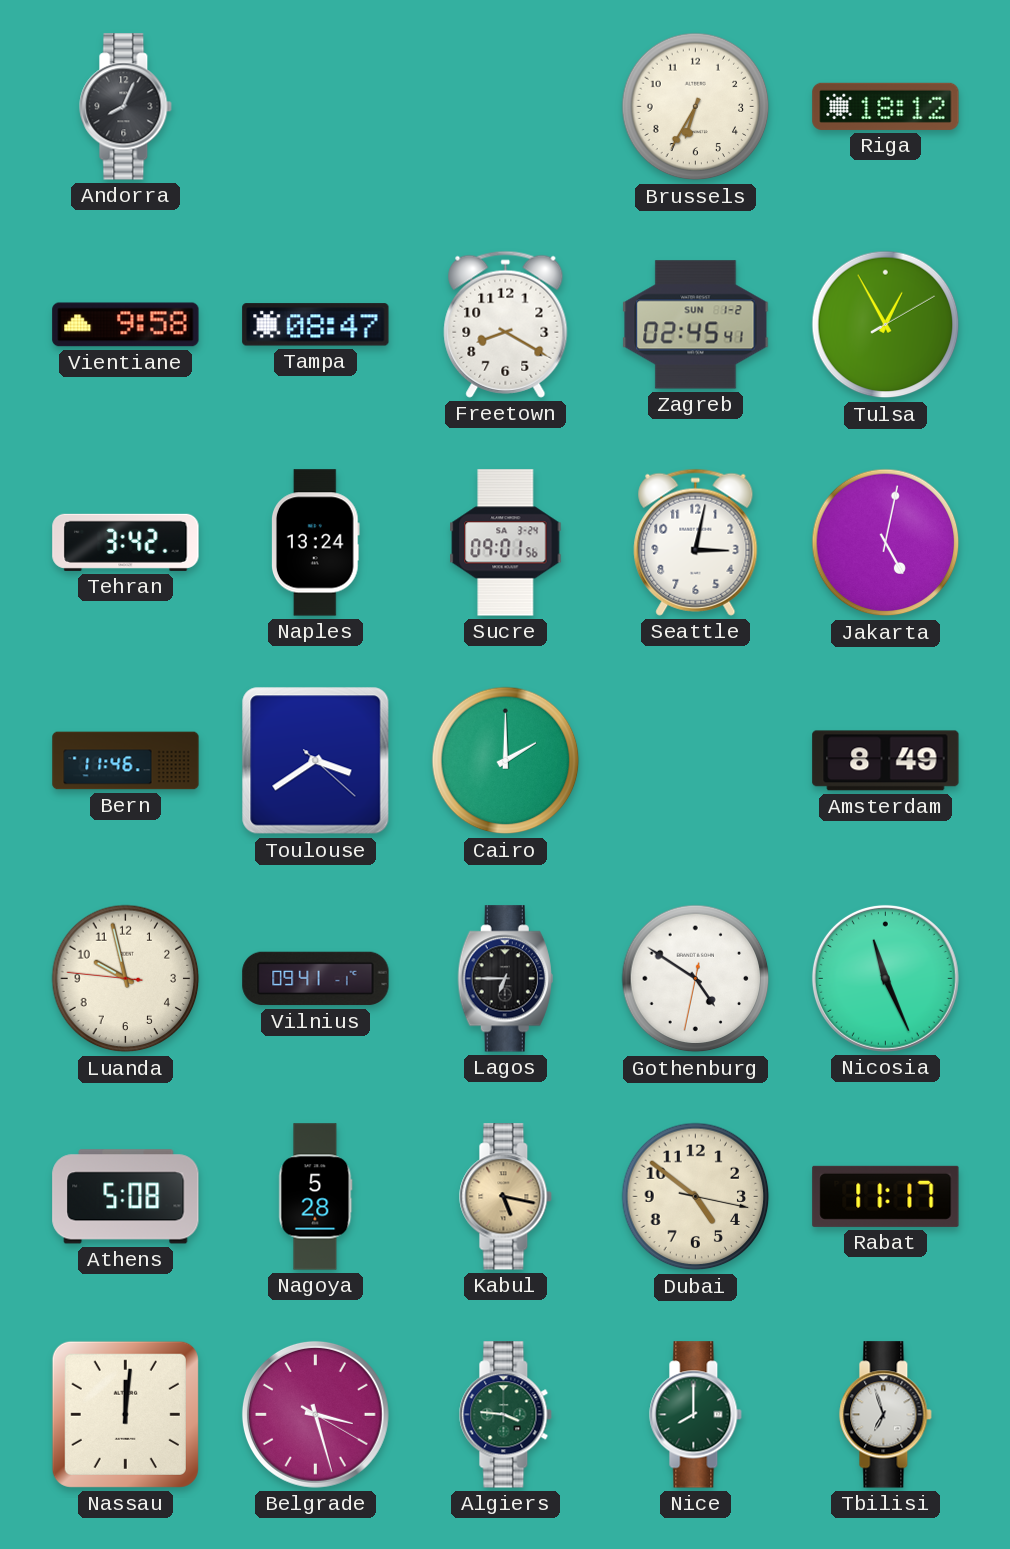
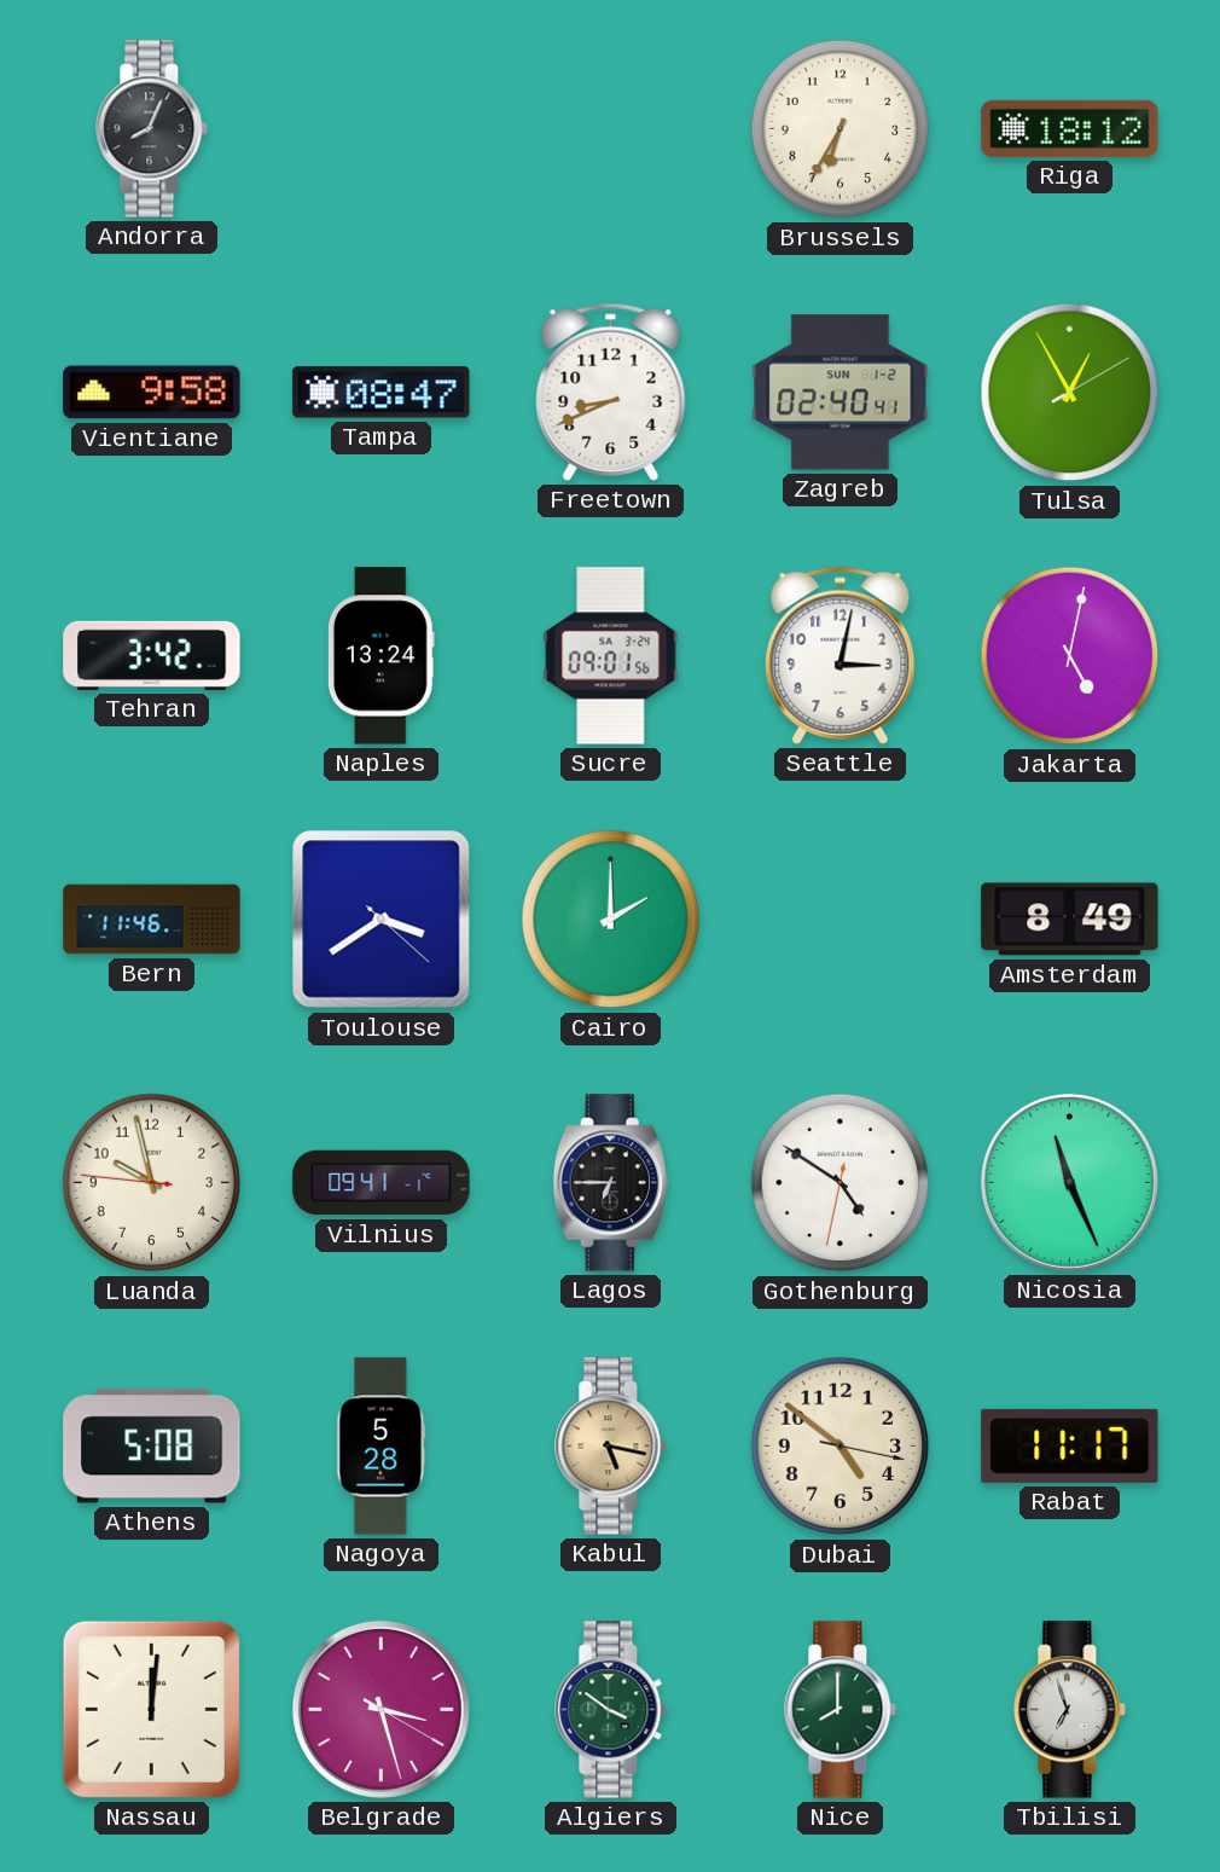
Freetown: 8:20 -> 8:41 (611, 392)
Zagreb: 02:45 -> 02:40 (841, 393)
Algiers: 3:46 -> 3:51 (611, 1710)
